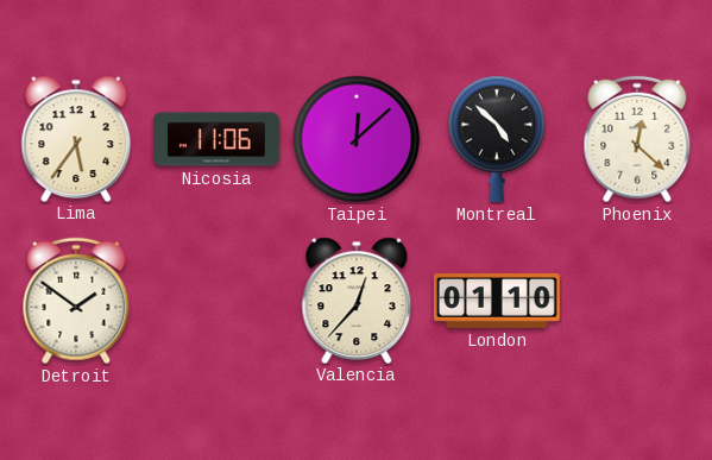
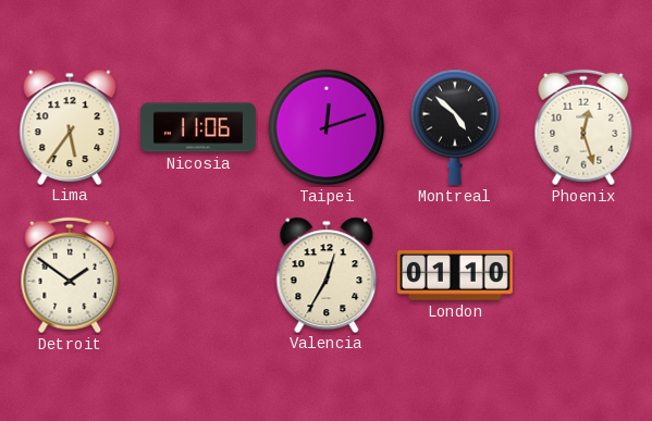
Taipei: 12:08 -> 12:12 (327, 127)
Phoenix: 12:22 -> 12:27 (583, 127)
Valencia: 12:37 -> 12:35 (327, 274)
